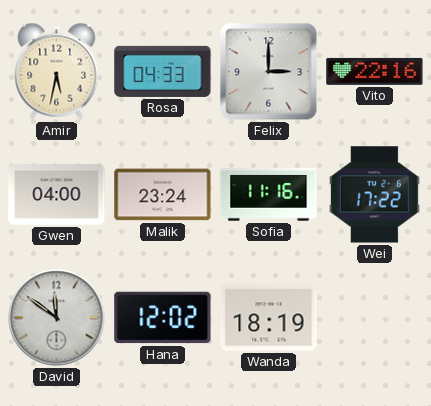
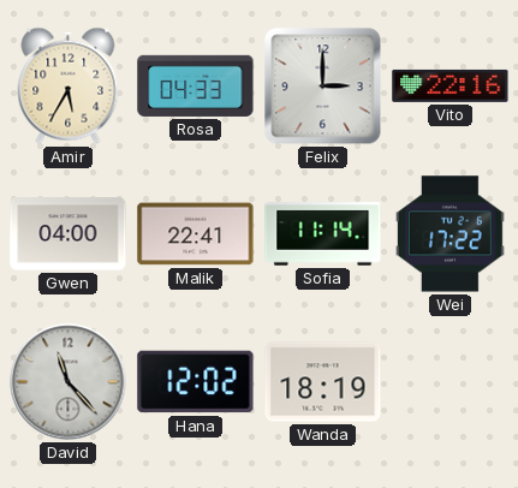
Amir: 5:32 -> 5:35 (69, 85)
Malik: 23:24 -> 22:41 (196, 234)
Sofia: 11:16 -> 11:14 (323, 234)
David: 11:51 -> 11:23 (69, 382)
